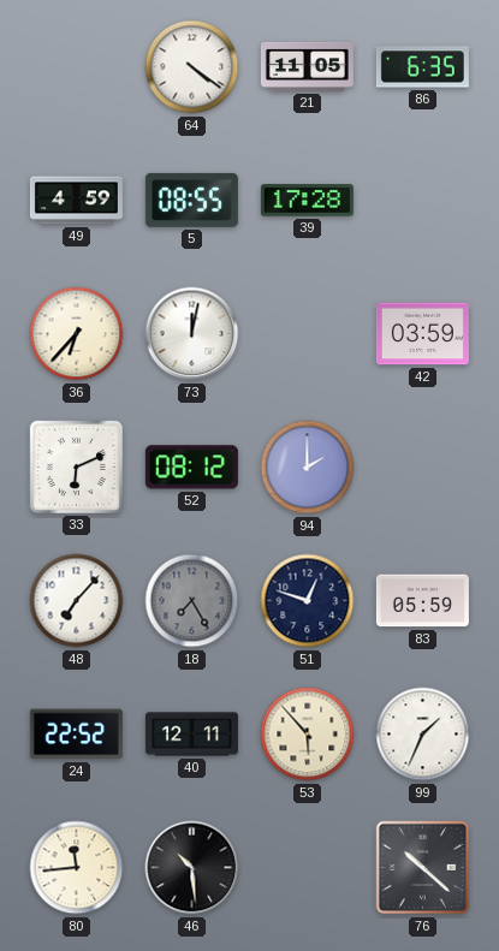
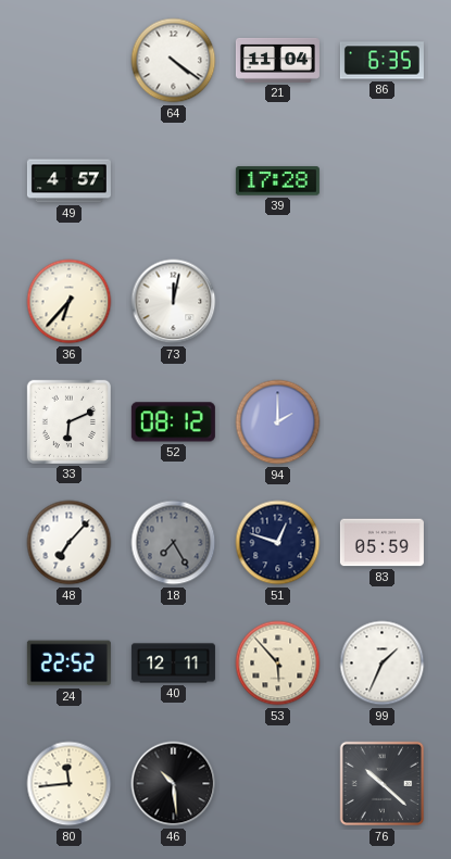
21: 11:05 -> 11:04 (277, 60)
49: 4:59 -> 4:57 (68, 181)
5: 08:55 -> none (191, 200)
42: 03:59 -> none (422, 334)
